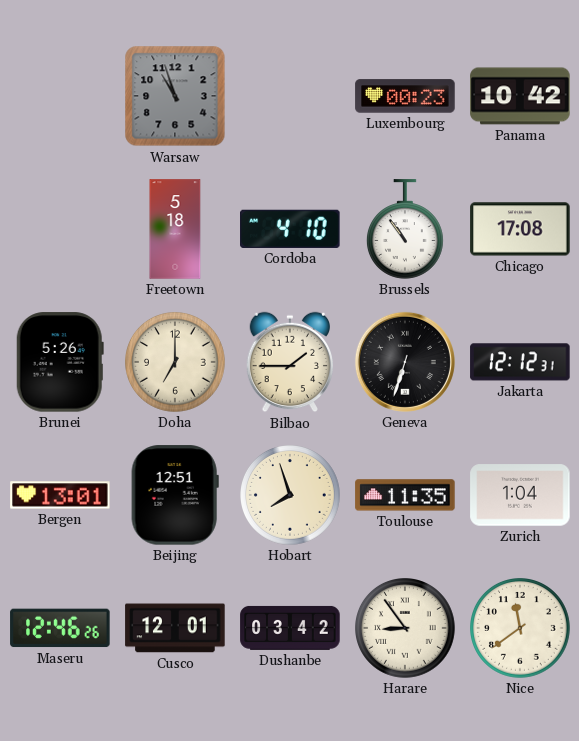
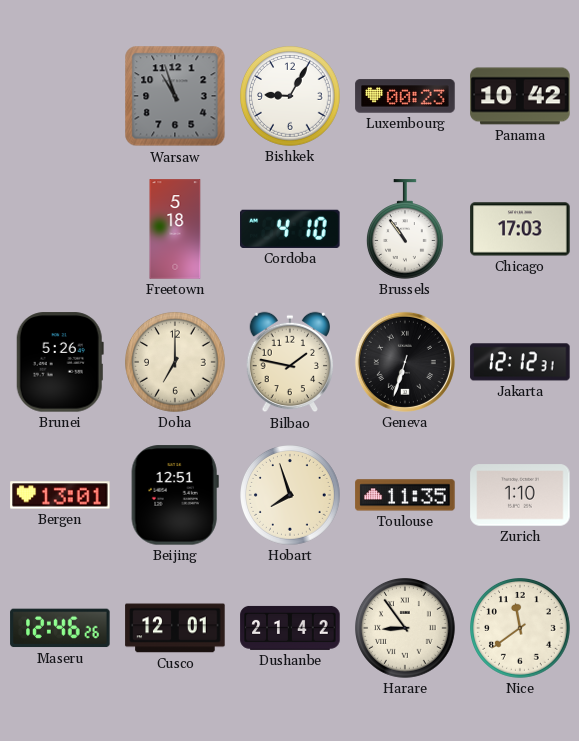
Bishkek: none -> 9:05 (291, 97)
Chicago: 17:08 -> 17:03 (520, 229)
Bilbao: 1:45 -> 1:47 (289, 362)
Zurich: 1:04 -> 1:10 (520, 495)
Dushanbe: 03:42 -> 21:42 (290, 628)
